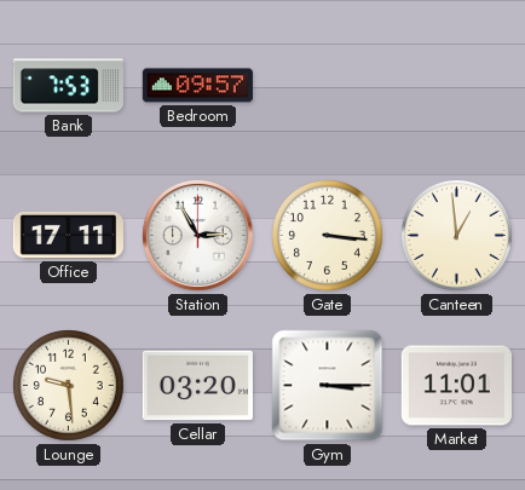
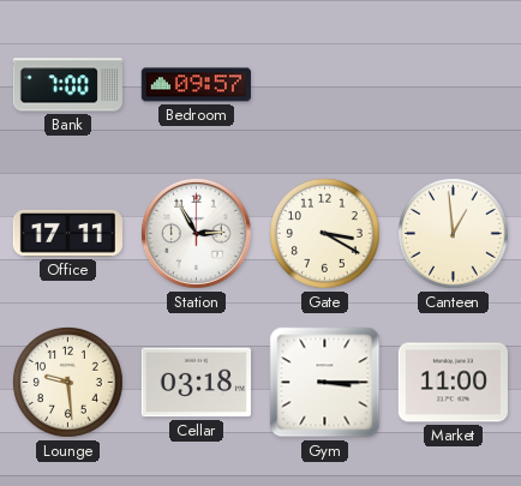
Bank: 7:53 -> 7:00 (67, 85)
Gate: 3:16 -> 3:20 (325, 234)
Cellar: 03:20 -> 03:18 (196, 383)
Market: 11:01 -> 11:00 (453, 383)
